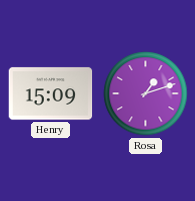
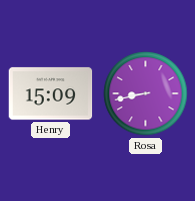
Rosa: 1:12 -> 8:43 (146, 94)
